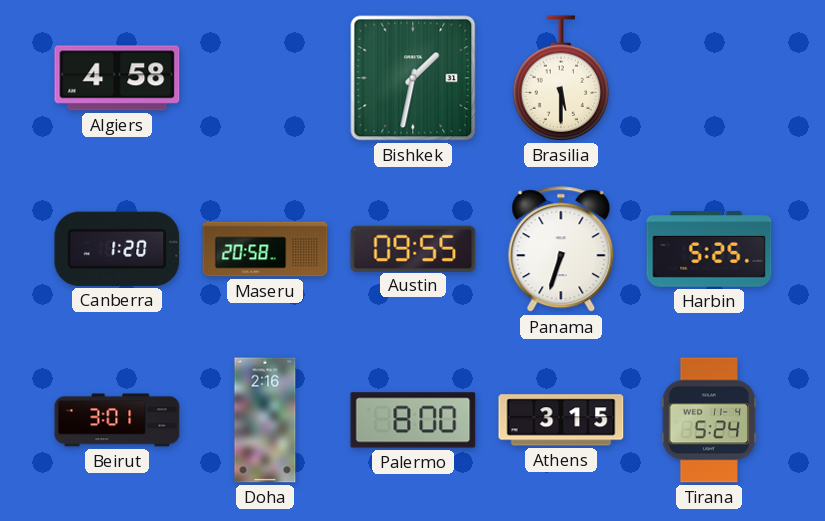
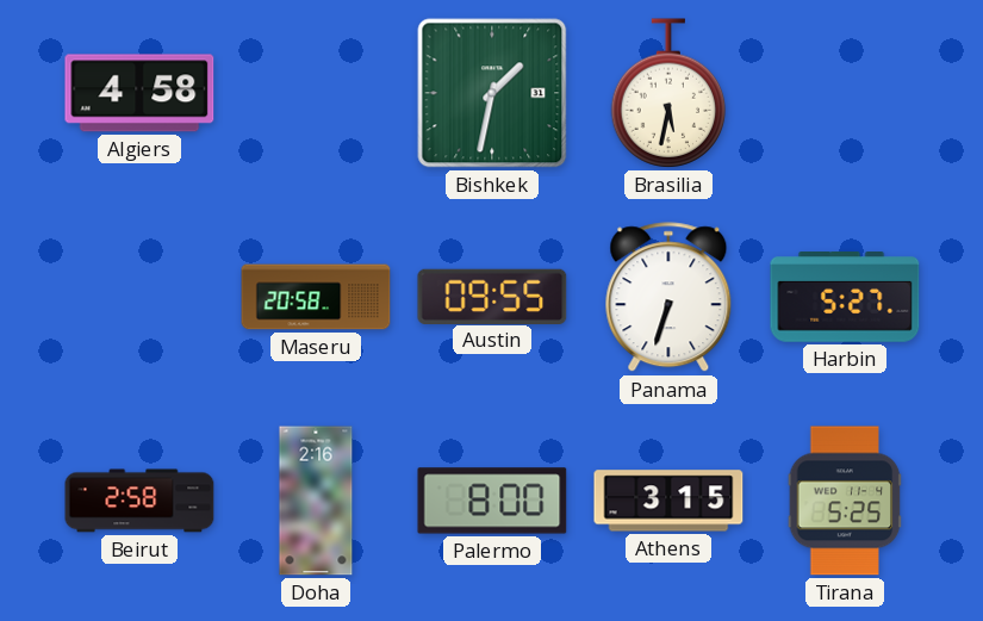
Brasilia: 5:30 -> 5:32 (668, 93)
Canberra: 1:20 -> none (117, 249)
Harbin: 5:25 -> 5:27 (845, 298)
Beirut: 3:01 -> 2:58 (139, 501)
Tirana: 5:24 -> 5:25 (845, 501)
